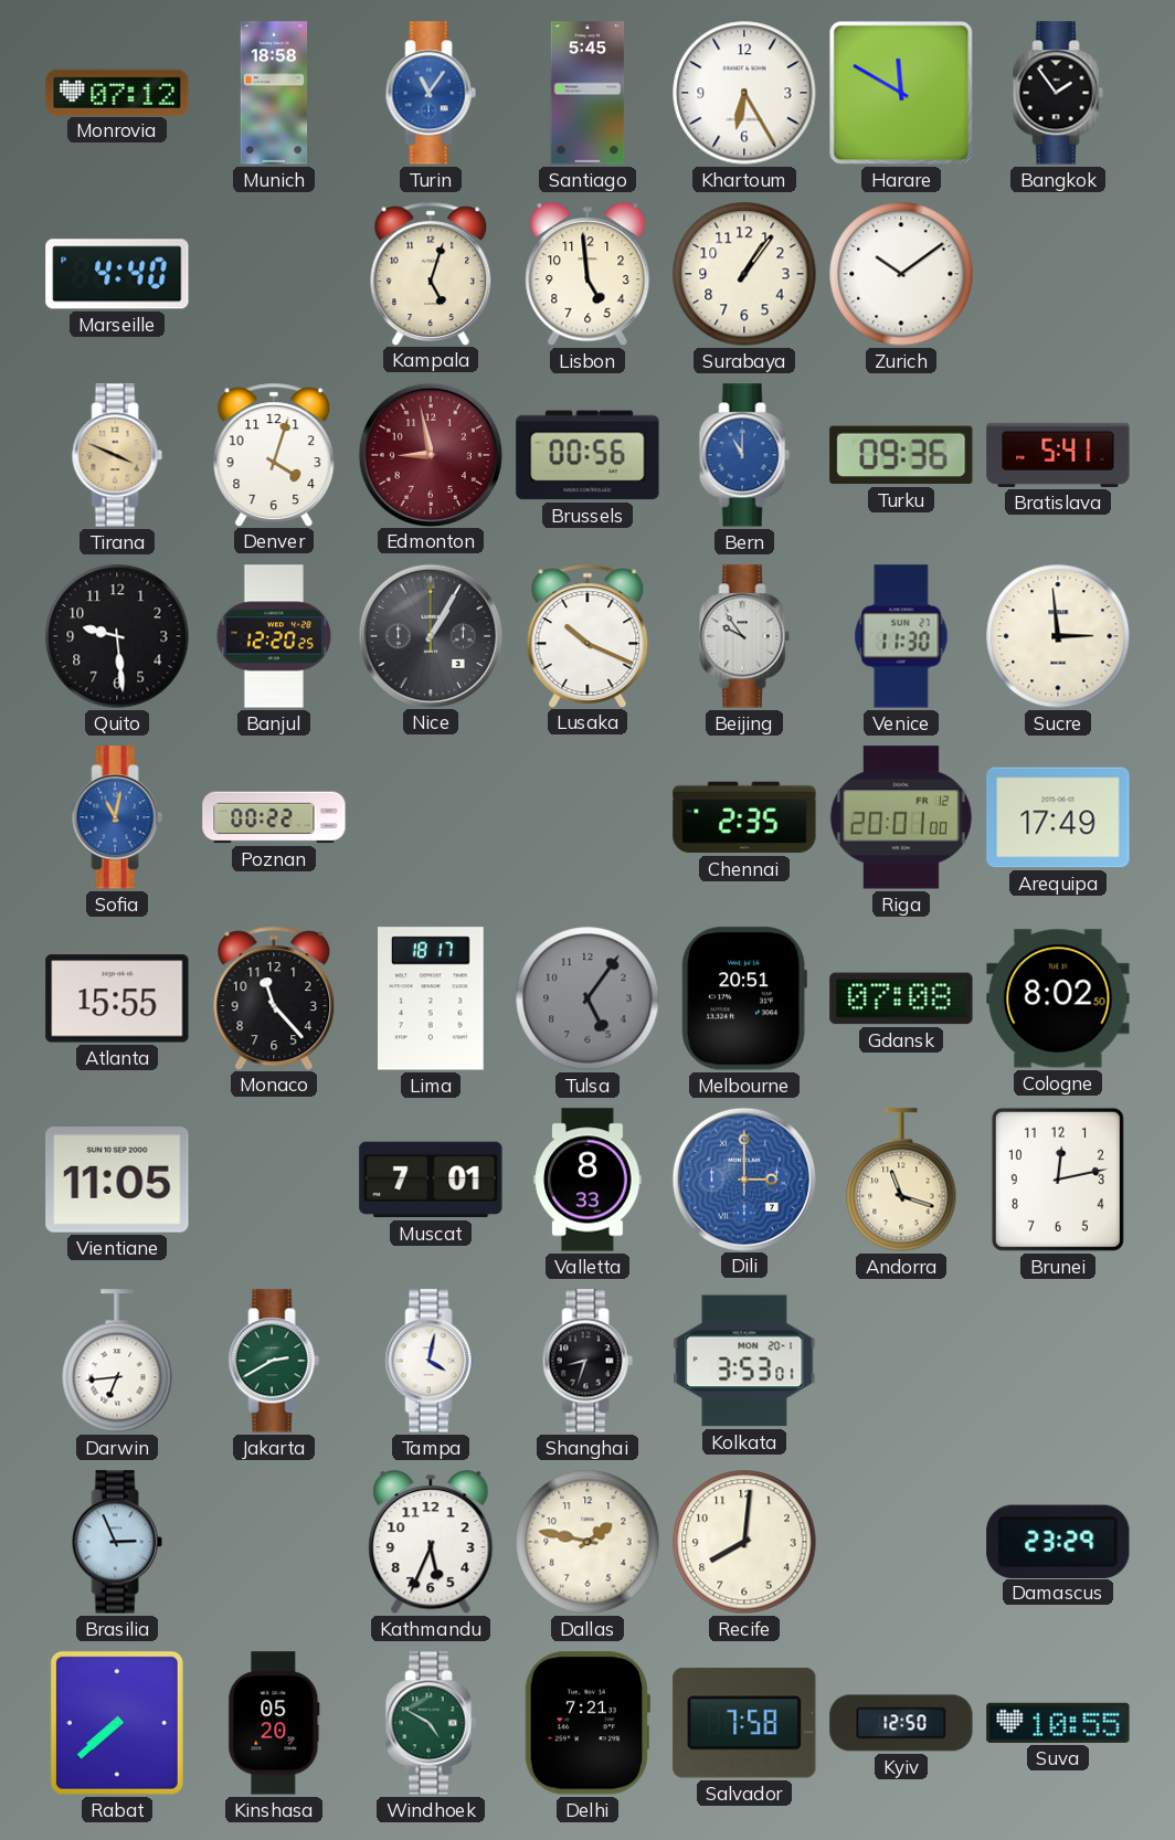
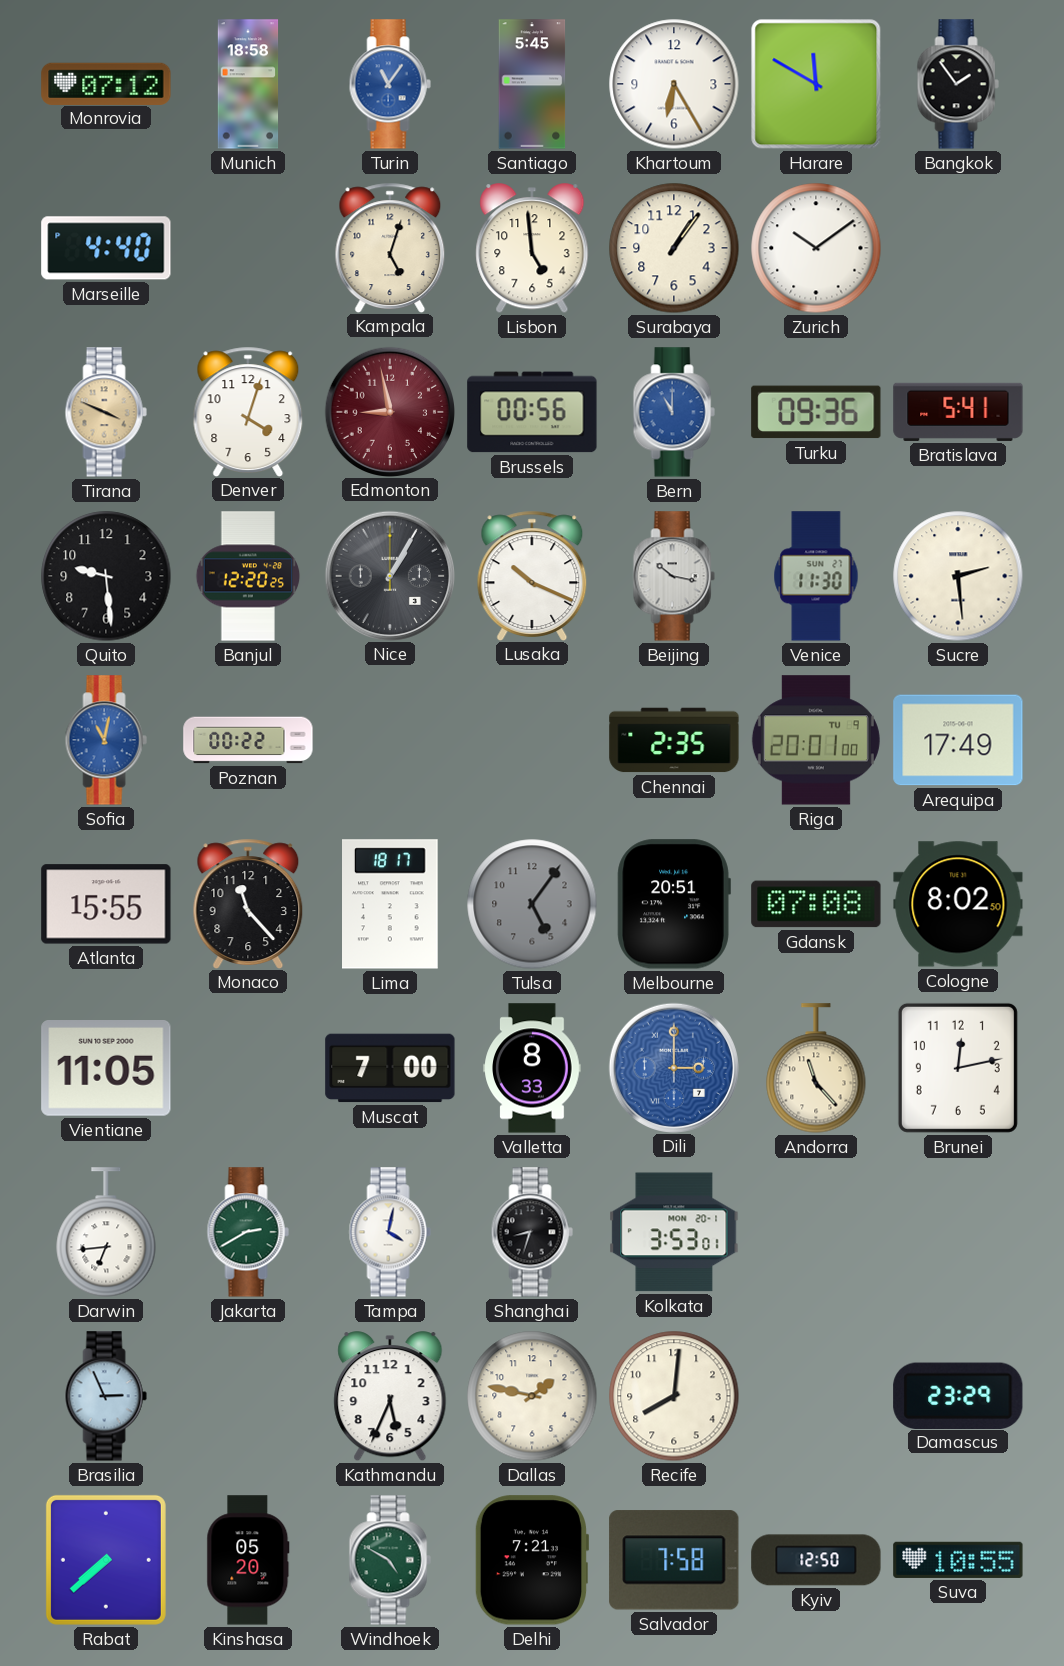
Beijing: 9:54 -> 10:17 (674, 576)
Sucre: 2:59 -> 2:29 (958, 576)
Riga date: FR 12 -> TU 9 (816, 740)
Muscat: 7:01 -> 7:00 (390, 1068)
Andorra: 11:18 -> 11:23 (816, 1068)
